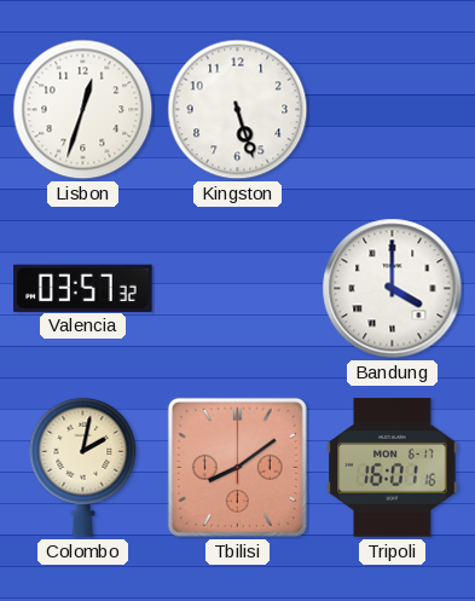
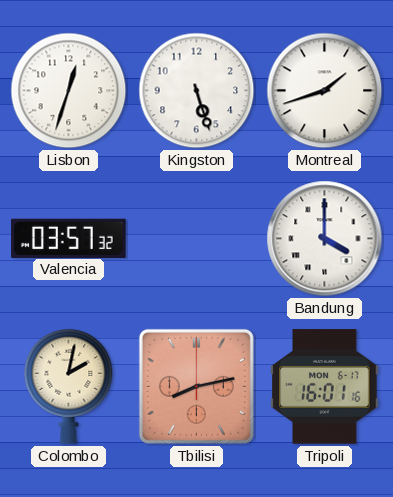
Montreal: none -> 1:42 (325, 91)
Tbilisi: 8:09 -> 8:13 (196, 386)
